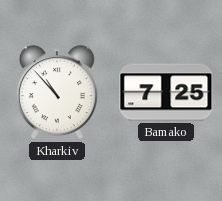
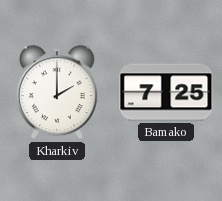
Kharkiv: 10:53 -> 2:00 (57, 93)
